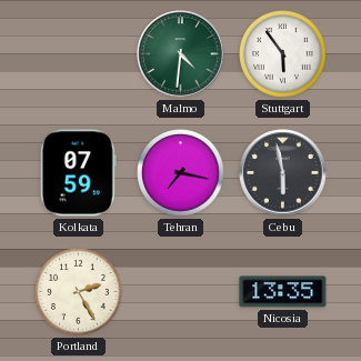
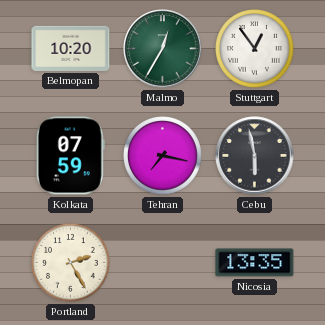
Belmopan: none -> 10:20 (71, 48)
Malmo: 4:31 -> 12:35 (163, 49)
Stuttgart: 5:54 -> 12:54 (255, 49)
